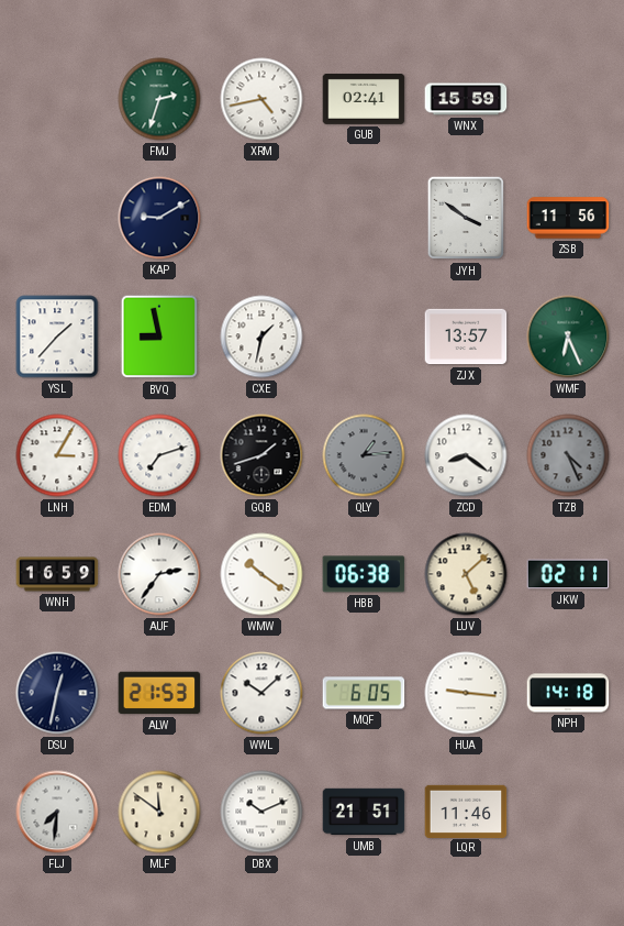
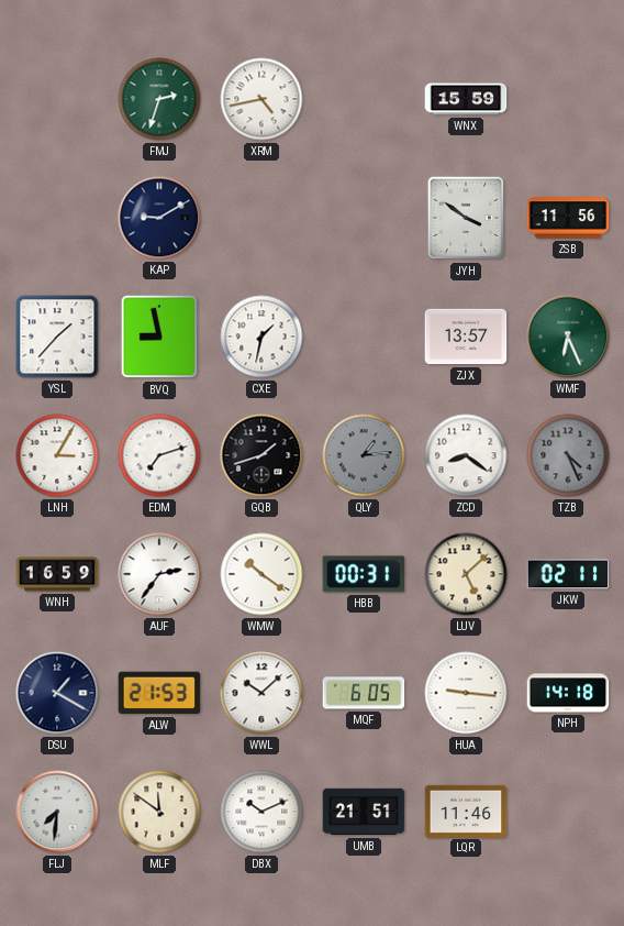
GUB: 02:41 -> none (364, 99)
HBB: 06:38 -> 00:31 (364, 574)
DSU: 12:32 -> 1:20 (57, 693)
